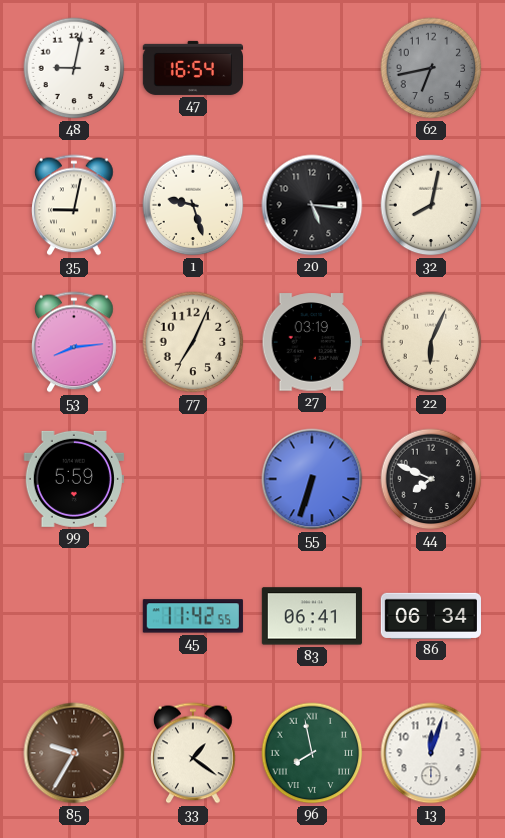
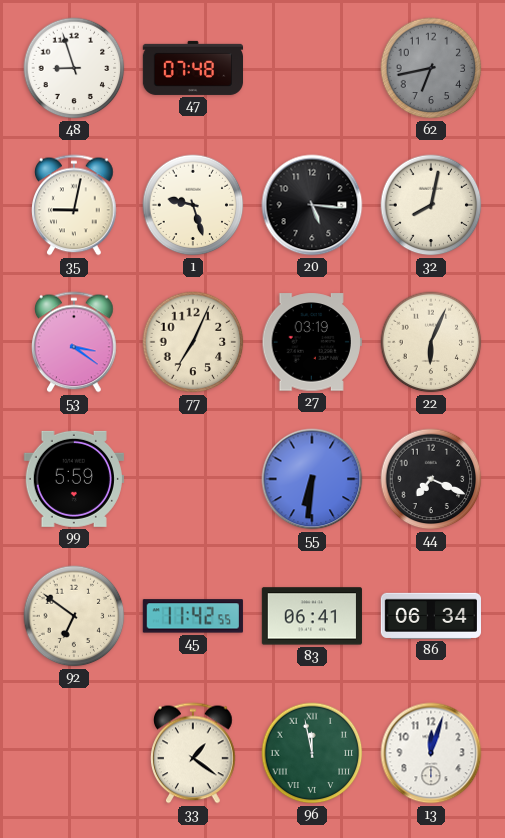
48: 9:02 -> 8:57 (74, 68)
47: 16:54 -> 07:48 (192, 68)
53: 8:14 -> 3:21 (75, 342)
55: 6:33 -> 6:31 (312, 479)
44: 7:49 -> 7:19 (431, 479)
92: none -> 6:51 (74, 616)
85: 9:35 -> none (74, 753)
96: 7:58 -> 11:58 (312, 753)
